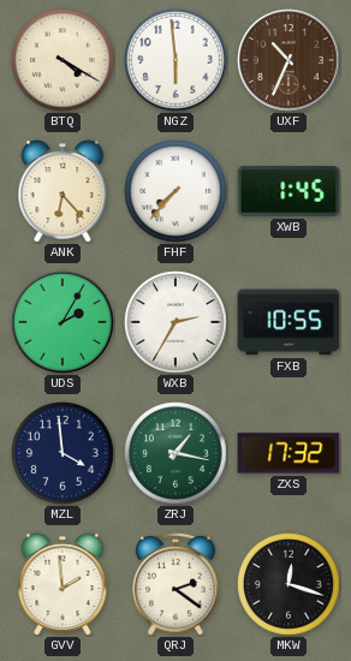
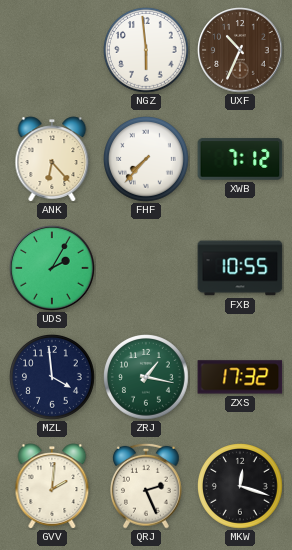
BTQ: 4:20 -> none (64, 61)
XWB: 1:45 -> 7:12 (240, 159)
WXB: 2:35 -> none (177, 323)
GVV: 1:59 -> 2:01 (52, 486)
QRJ: 2:21 -> 2:26 (147, 486)
